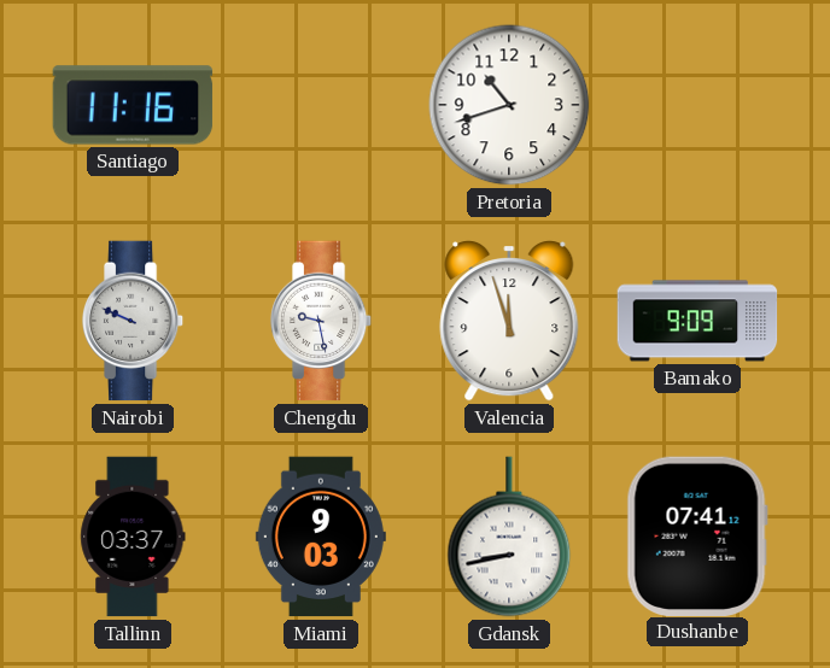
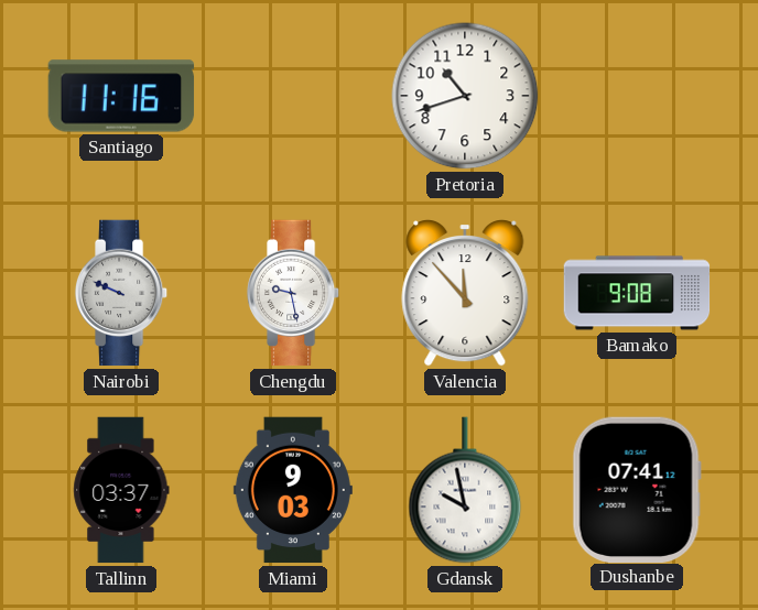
Valencia: 11:57 -> 11:53 (465, 293)
Bamako: 9:09 -> 9:08 (637, 293)
Gdansk: 8:43 -> 9:58 (465, 490)
